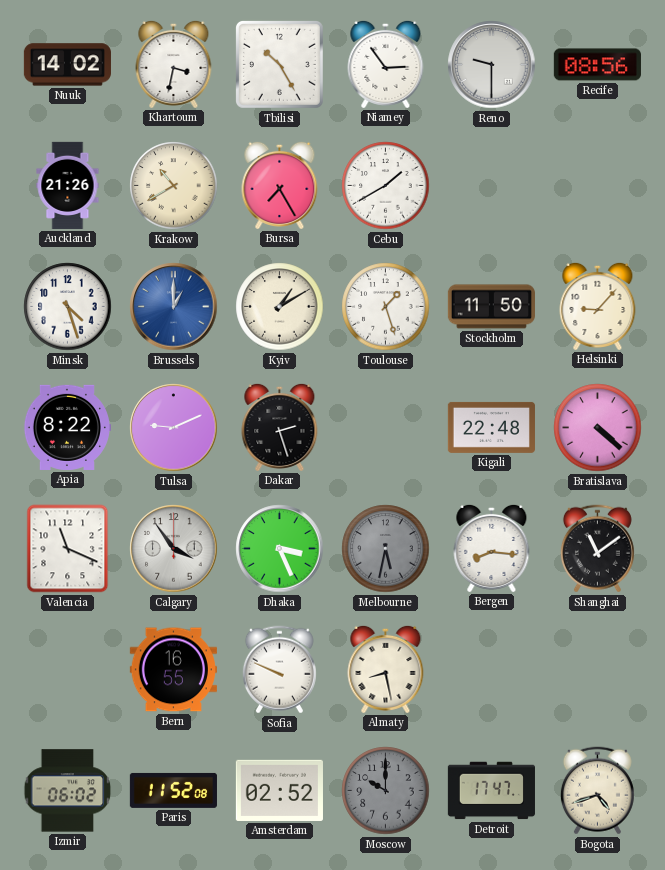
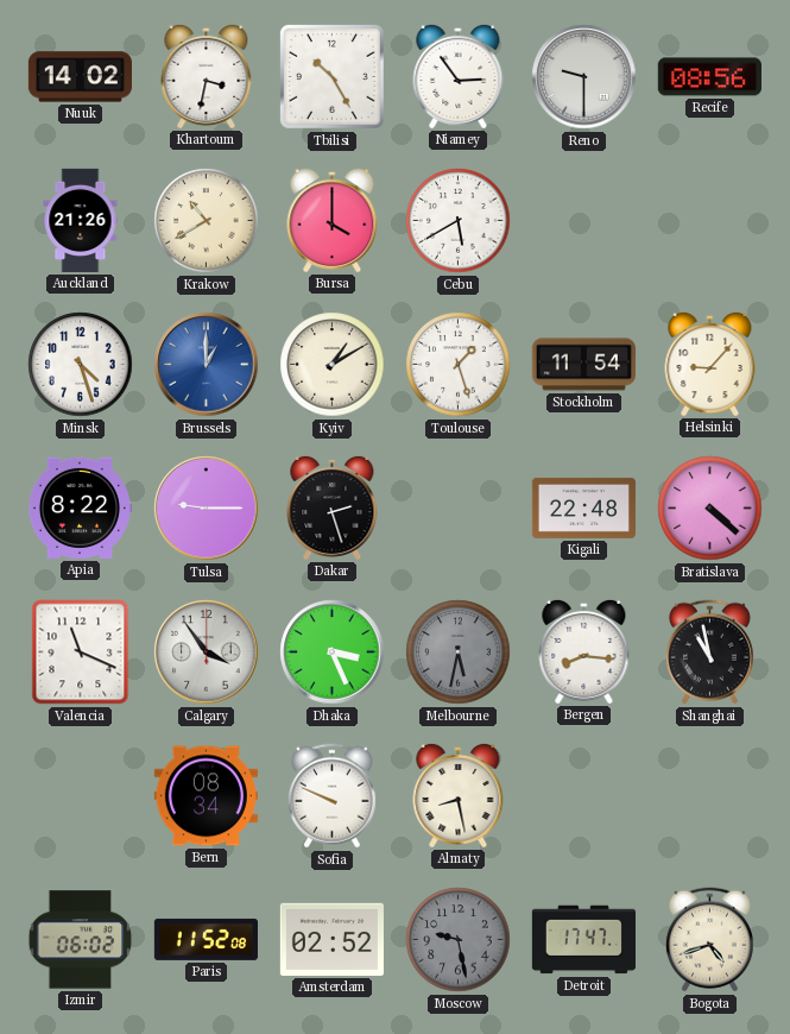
Bursa: 7:25 -> 4:00 (333, 220)
Cebu: 1:40 -> 5:40 (459, 221)
Stockholm: 11:50 -> 11:54 (583, 365)
Tulsa: 9:11 -> 9:15 (207, 509)
Shanghai: 11:09 -> 10:58 (709, 652)
Bern: 16:55 -> 08:34 (206, 796)
Moscow: 10:00 -> 9:28 (459, 940)
